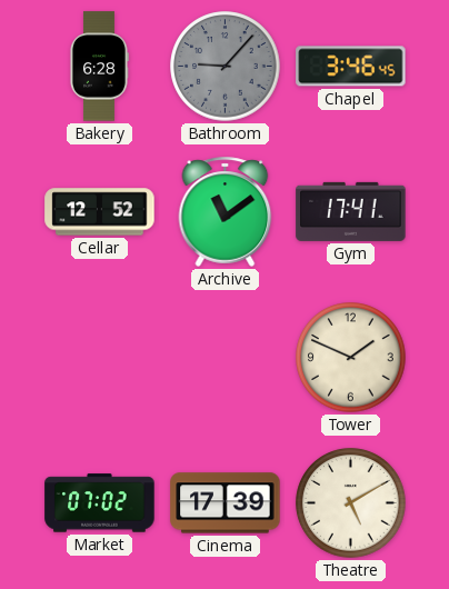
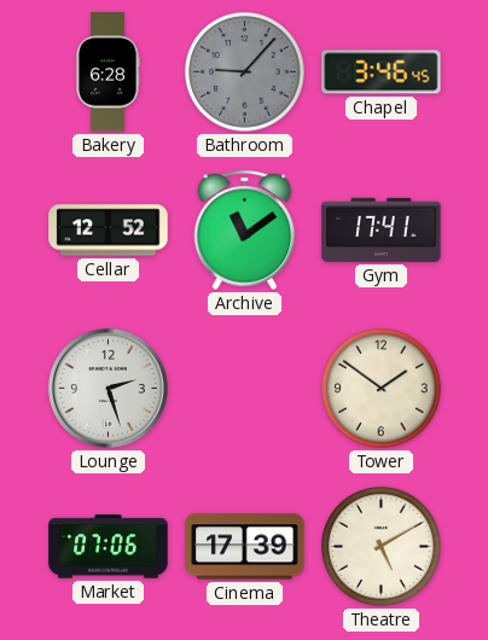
Lounge: none -> 2:27 (108, 388)
Tower: 1:49 -> 1:51 (382, 389)
Market: 07:02 -> 07:06 (109, 547)
